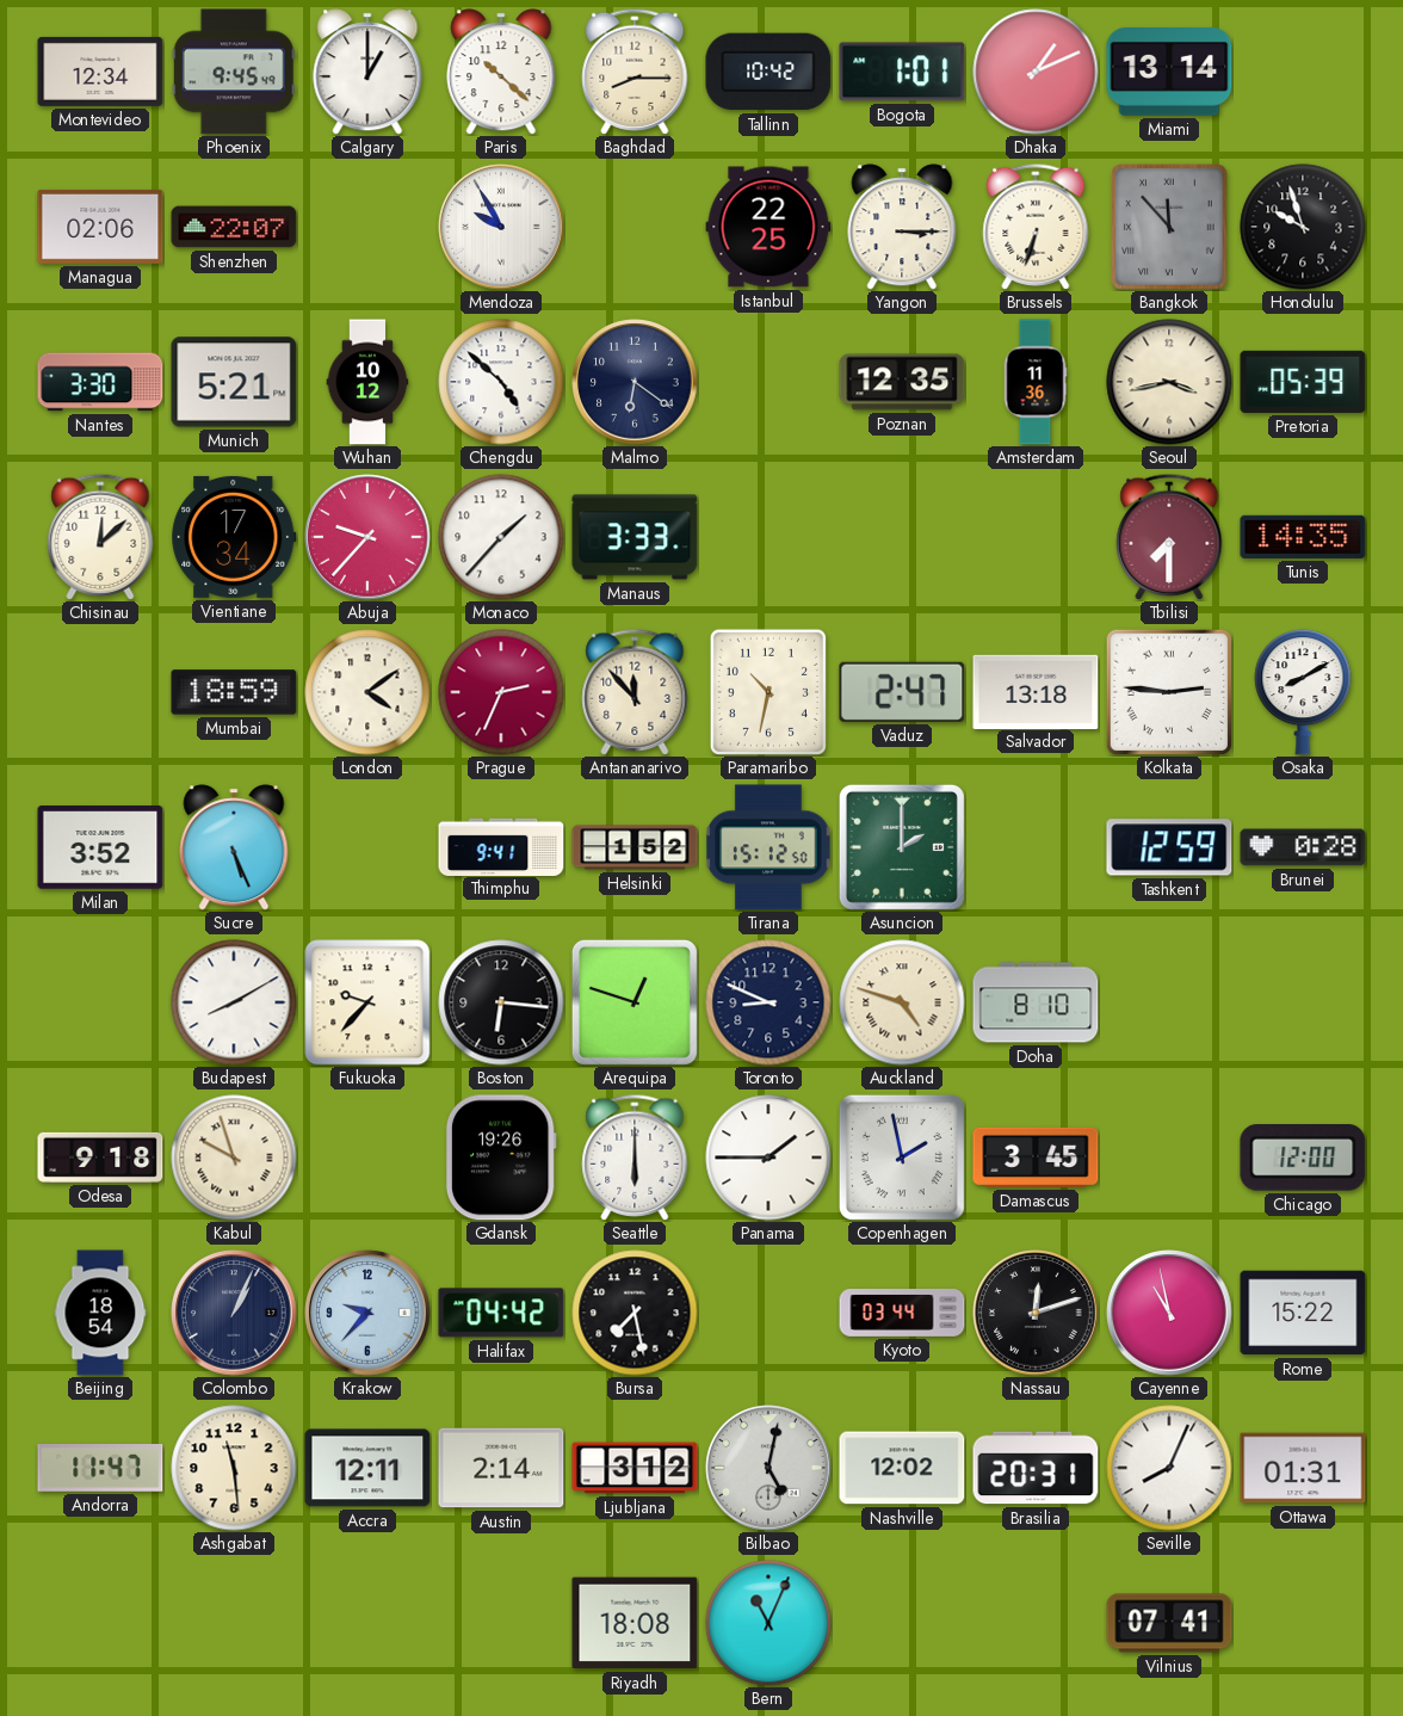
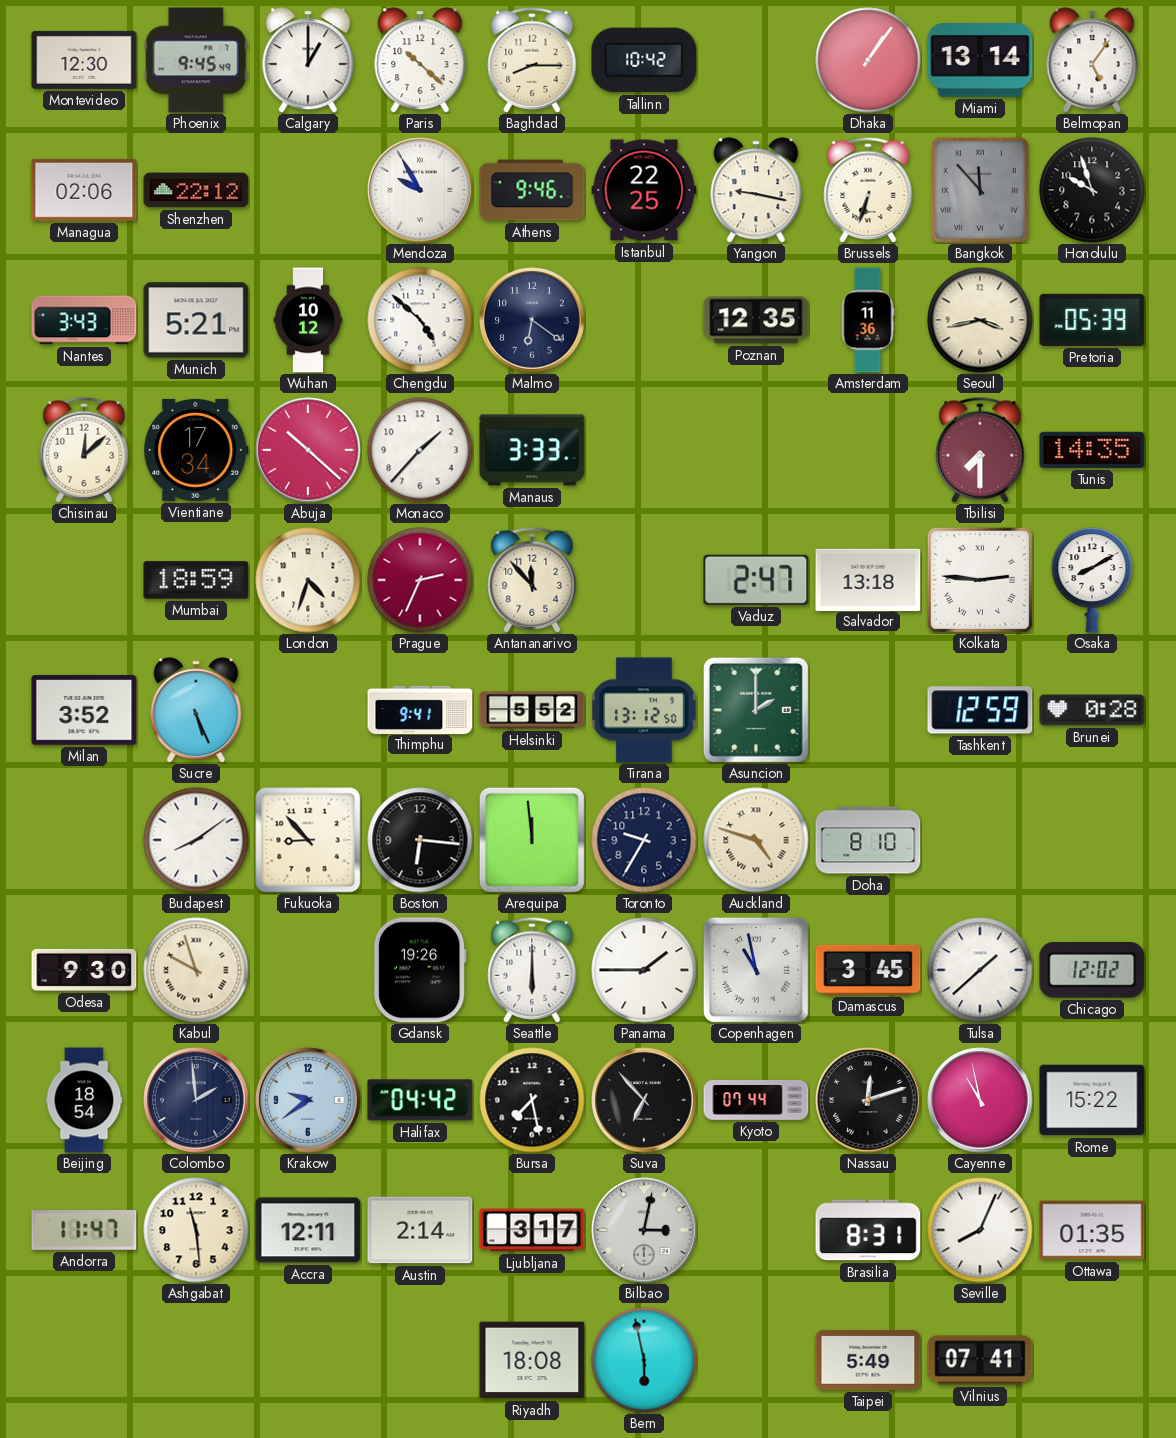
Montevideo: 12:34 -> 12:30 (84, 60)
Bogota: 1:01 -> none (902, 72)
Dhaka: 1:11 -> 1:06 (868, 60)
Belmopan: none -> 5:06 (1092, 60)
Shenzhen: 22:07 -> 22:12 (196, 190)
Athens: none -> 9:46 (532, 190)
Yangon: 3:15 -> 9:17 (756, 190)
Nantes: 3:30 -> 3:43 (84, 320)
Abuja: 9:37 -> 10:22 (308, 450)
London: 4:09 -> 4:33 (308, 580)
Paramaribo: 10:32 -> none (768, 692)
Helsinki: 1:52 -> 5:52 (532, 710)
Tirana: 15:12 -> 13:12 (644, 710)
Budapest: 8:10 -> 8:09 (196, 840)
Fukuoka: 9:37 -> 8:53 (308, 840)
Arequipa: 12:48 -> 11:59 (532, 840)
Toronto: 8:49 -> 9:35 (644, 840)
Odesa: 9:18 -> 9:30 (84, 970)
Copenhagen: 1:58 -> 10:58 (756, 970)
Tulsa: none -> 1:38 (980, 970)
Chicago: 12:00 -> 12:02 (1092, 970)
Colombo: 1:04 -> 1:59 (196, 1100)
Krakow: 9:37 -> 9:39 (308, 1100)
Suva: none -> 6:53 (644, 1100)
Kyoto: 03:44 -> 07:44 (756, 1101)
Ljubljana: 3:12 -> 3:17 (532, 1230)
Bilbao: 5:02 -> 3:02 (644, 1230)
Nashville: 12:02 -> none (902, 1468)
Brasilia: 20:31 -> 8:31 (868, 1230)
Ottawa: 01:31 -> 01:35 (1092, 1230)
Bern: 11:04 -> 5:58 (644, 1360)
Taipei: none -> 5:49 (868, 1360)
